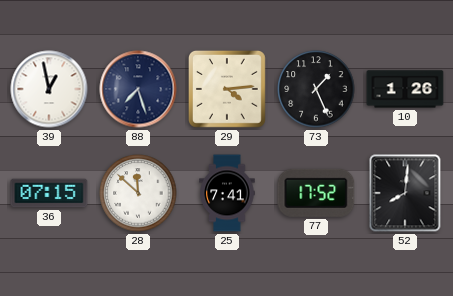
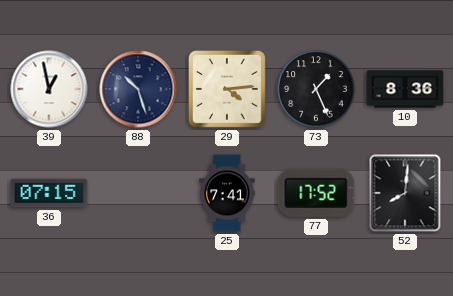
88: 7:27 -> 10:27 (138, 89)
10: 1:26 -> 8:36 (405, 89)
28: 11:52 -> none (138, 193)
